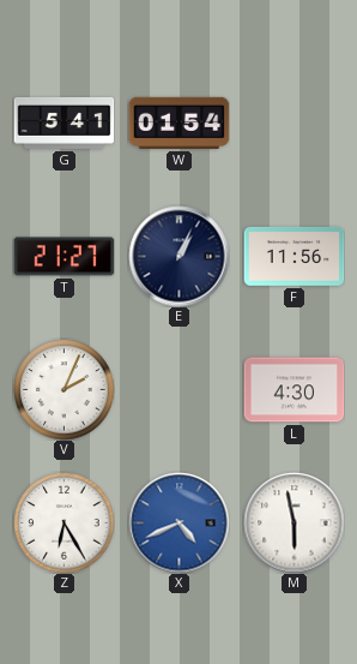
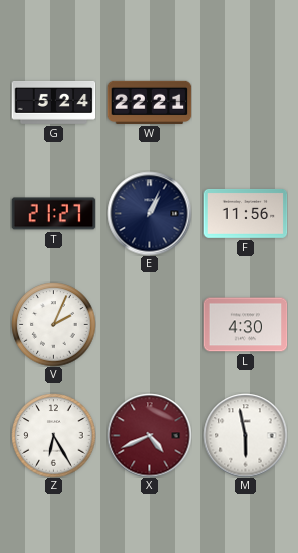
G: 5:41 -> 5:24 (53, 103)
W: 01:54 -> 22:21 (149, 102)
X dial: blue -> burgundy (149, 435)
